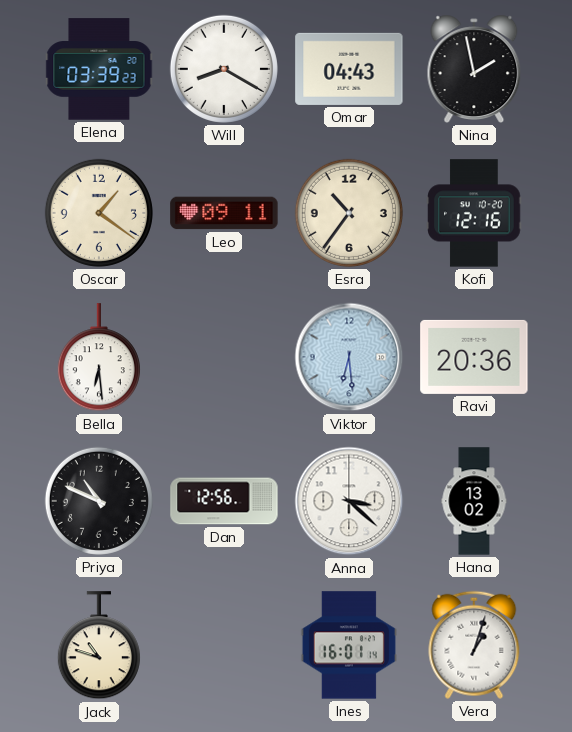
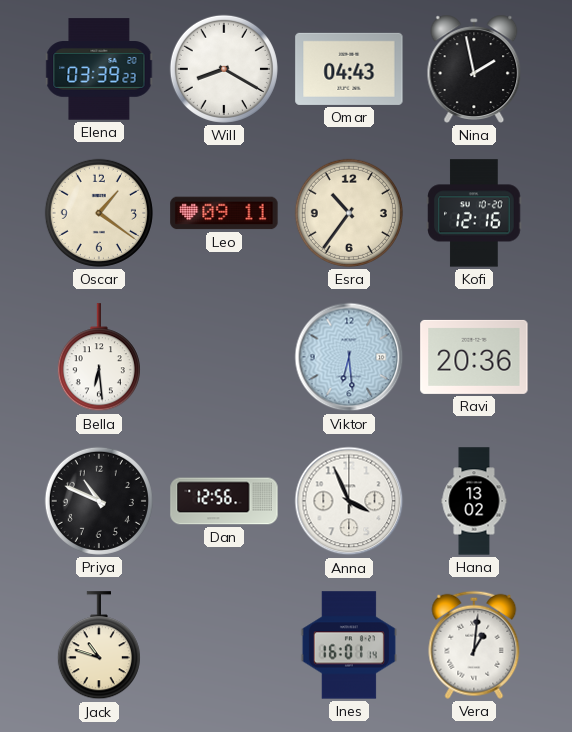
Anna: 3:22 -> 3:56 (349, 501)
Vera: 1:03 -> 1:01 (474, 645)
